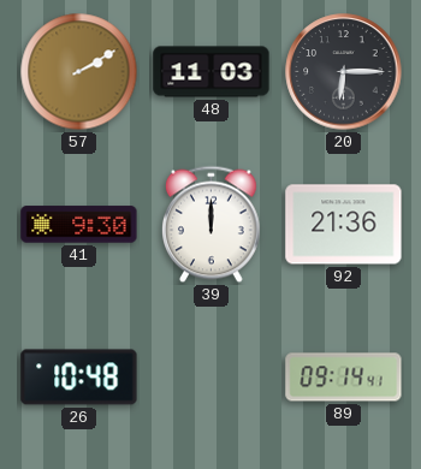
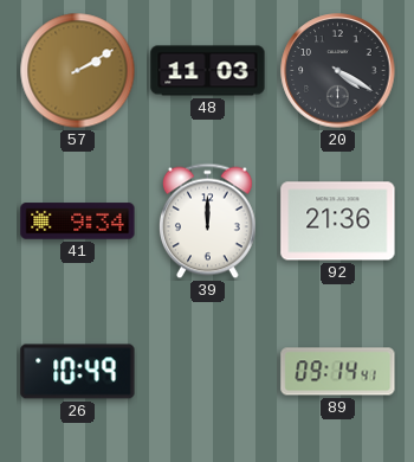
20: 6:15 -> 4:20 (338, 71)
41: 9:30 -> 9:34 (78, 222)
26: 10:48 -> 10:49 (78, 372)
